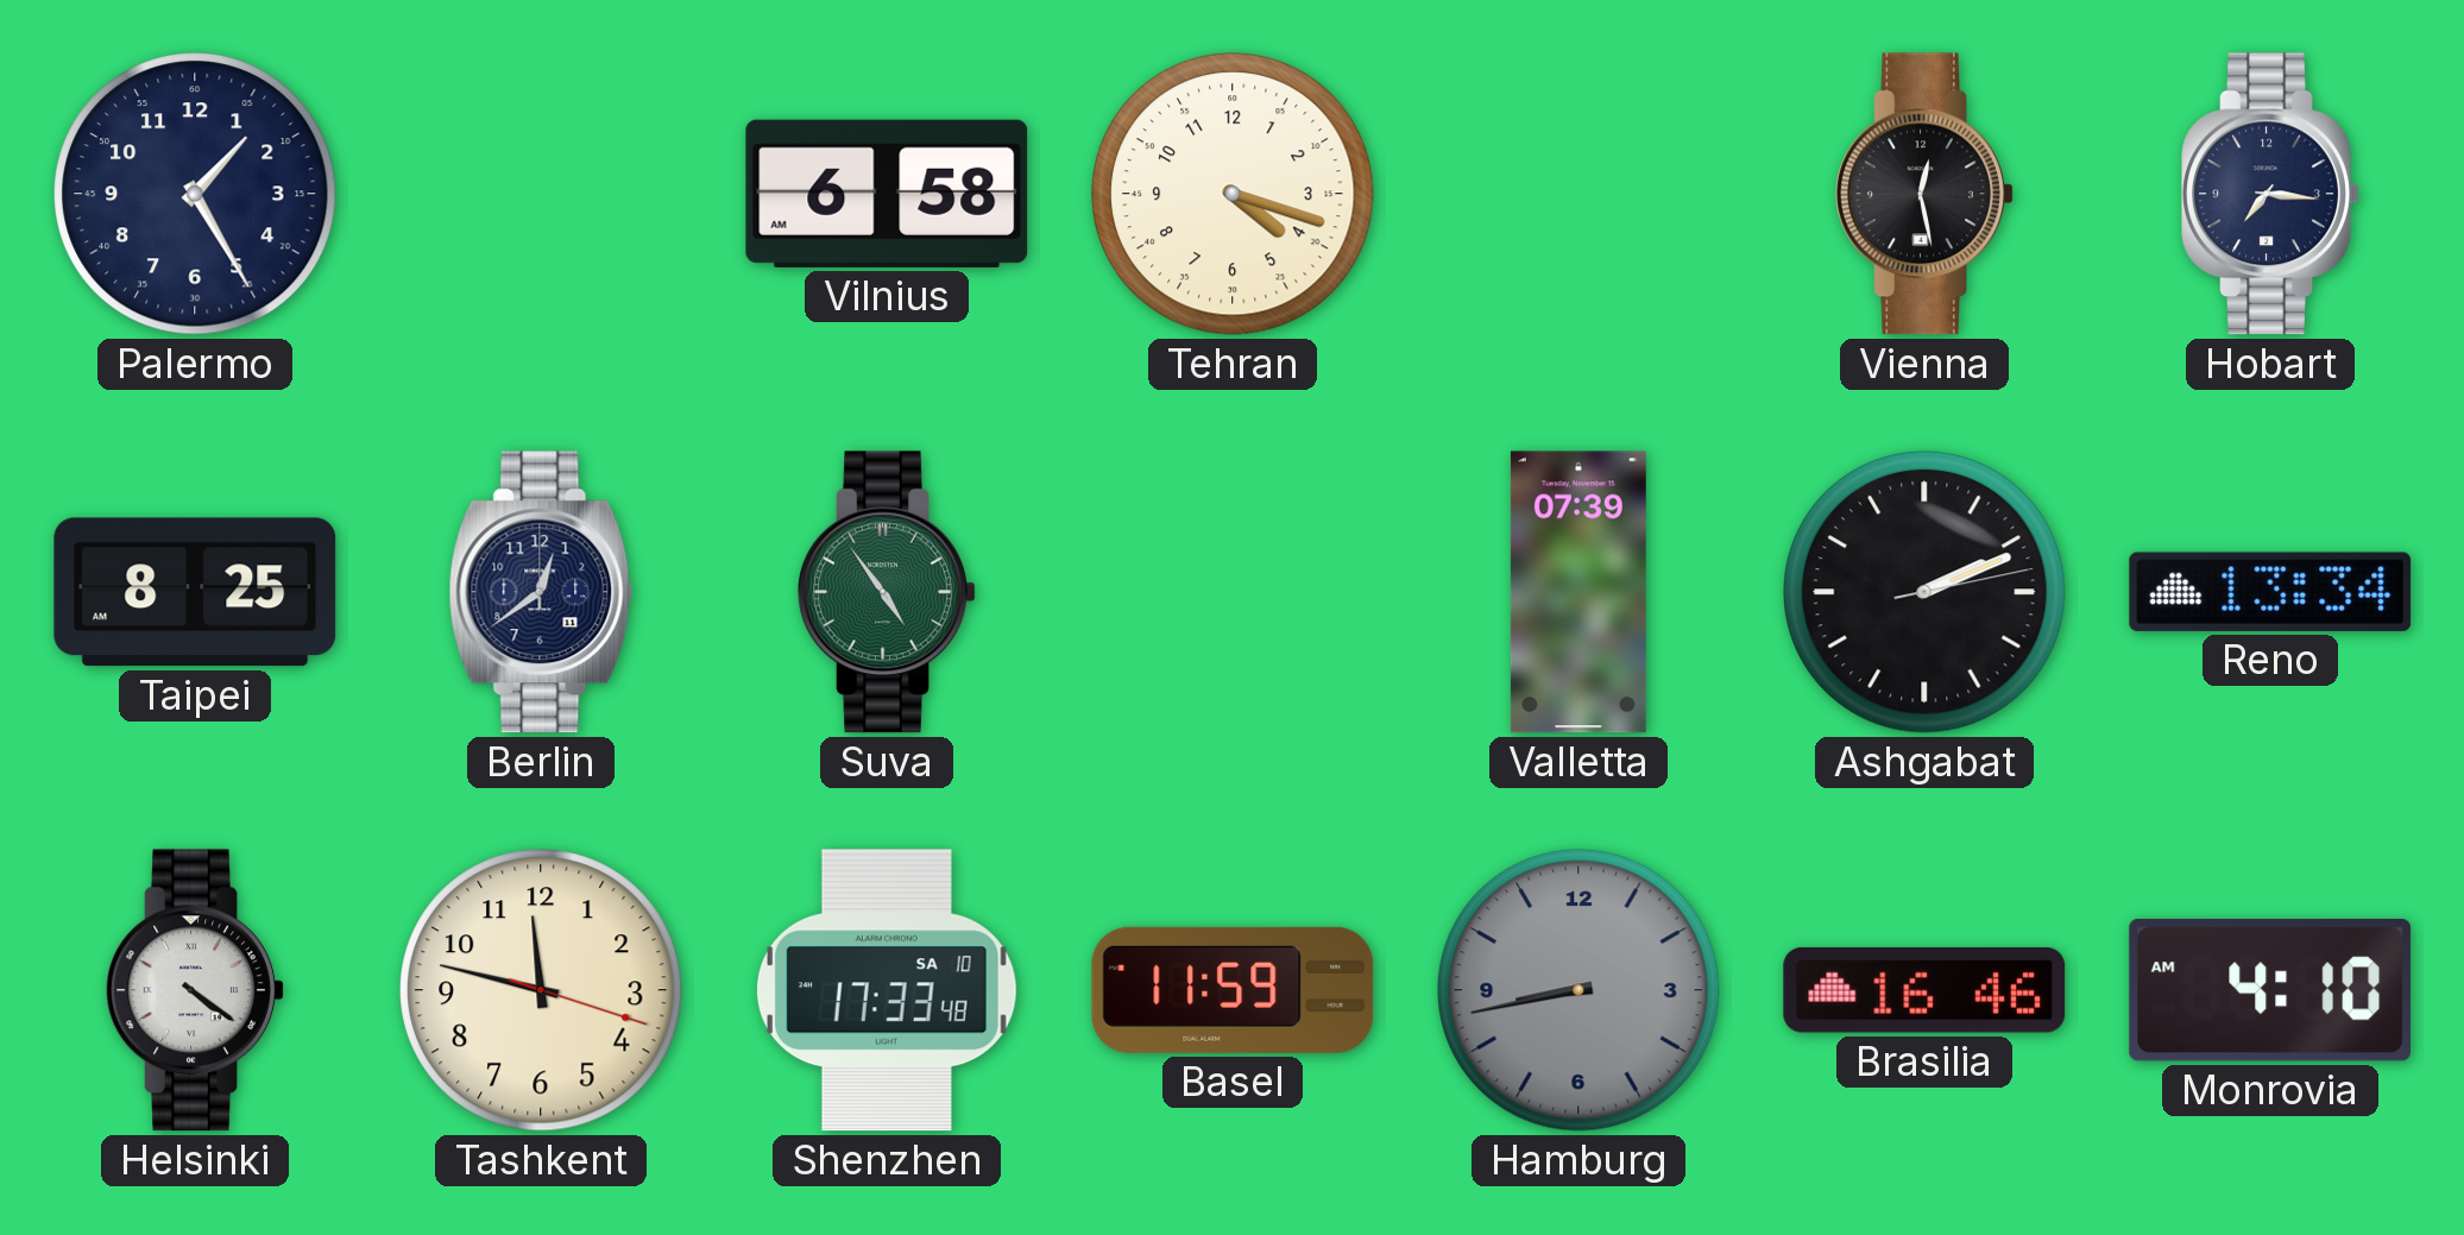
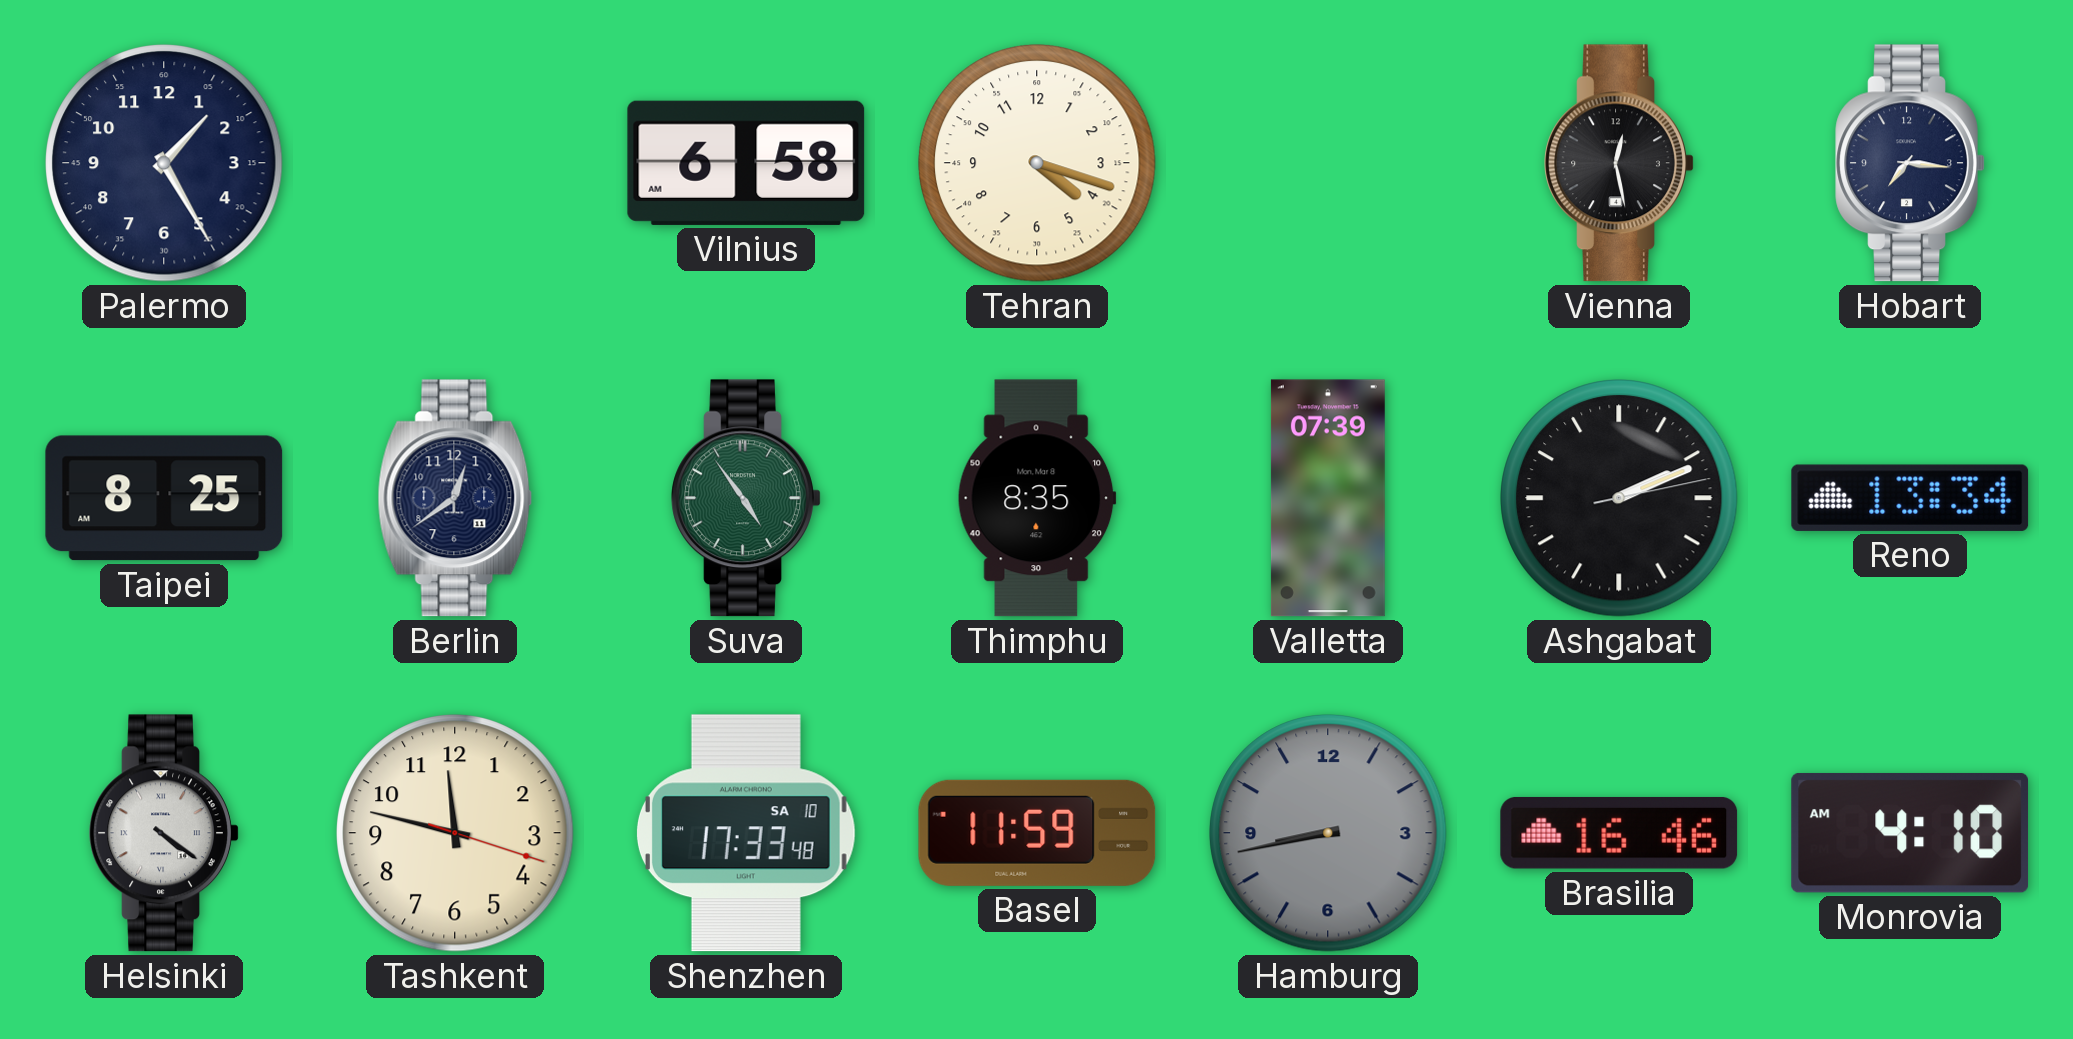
Thimphu: none -> 8:35 (1037, 498)
